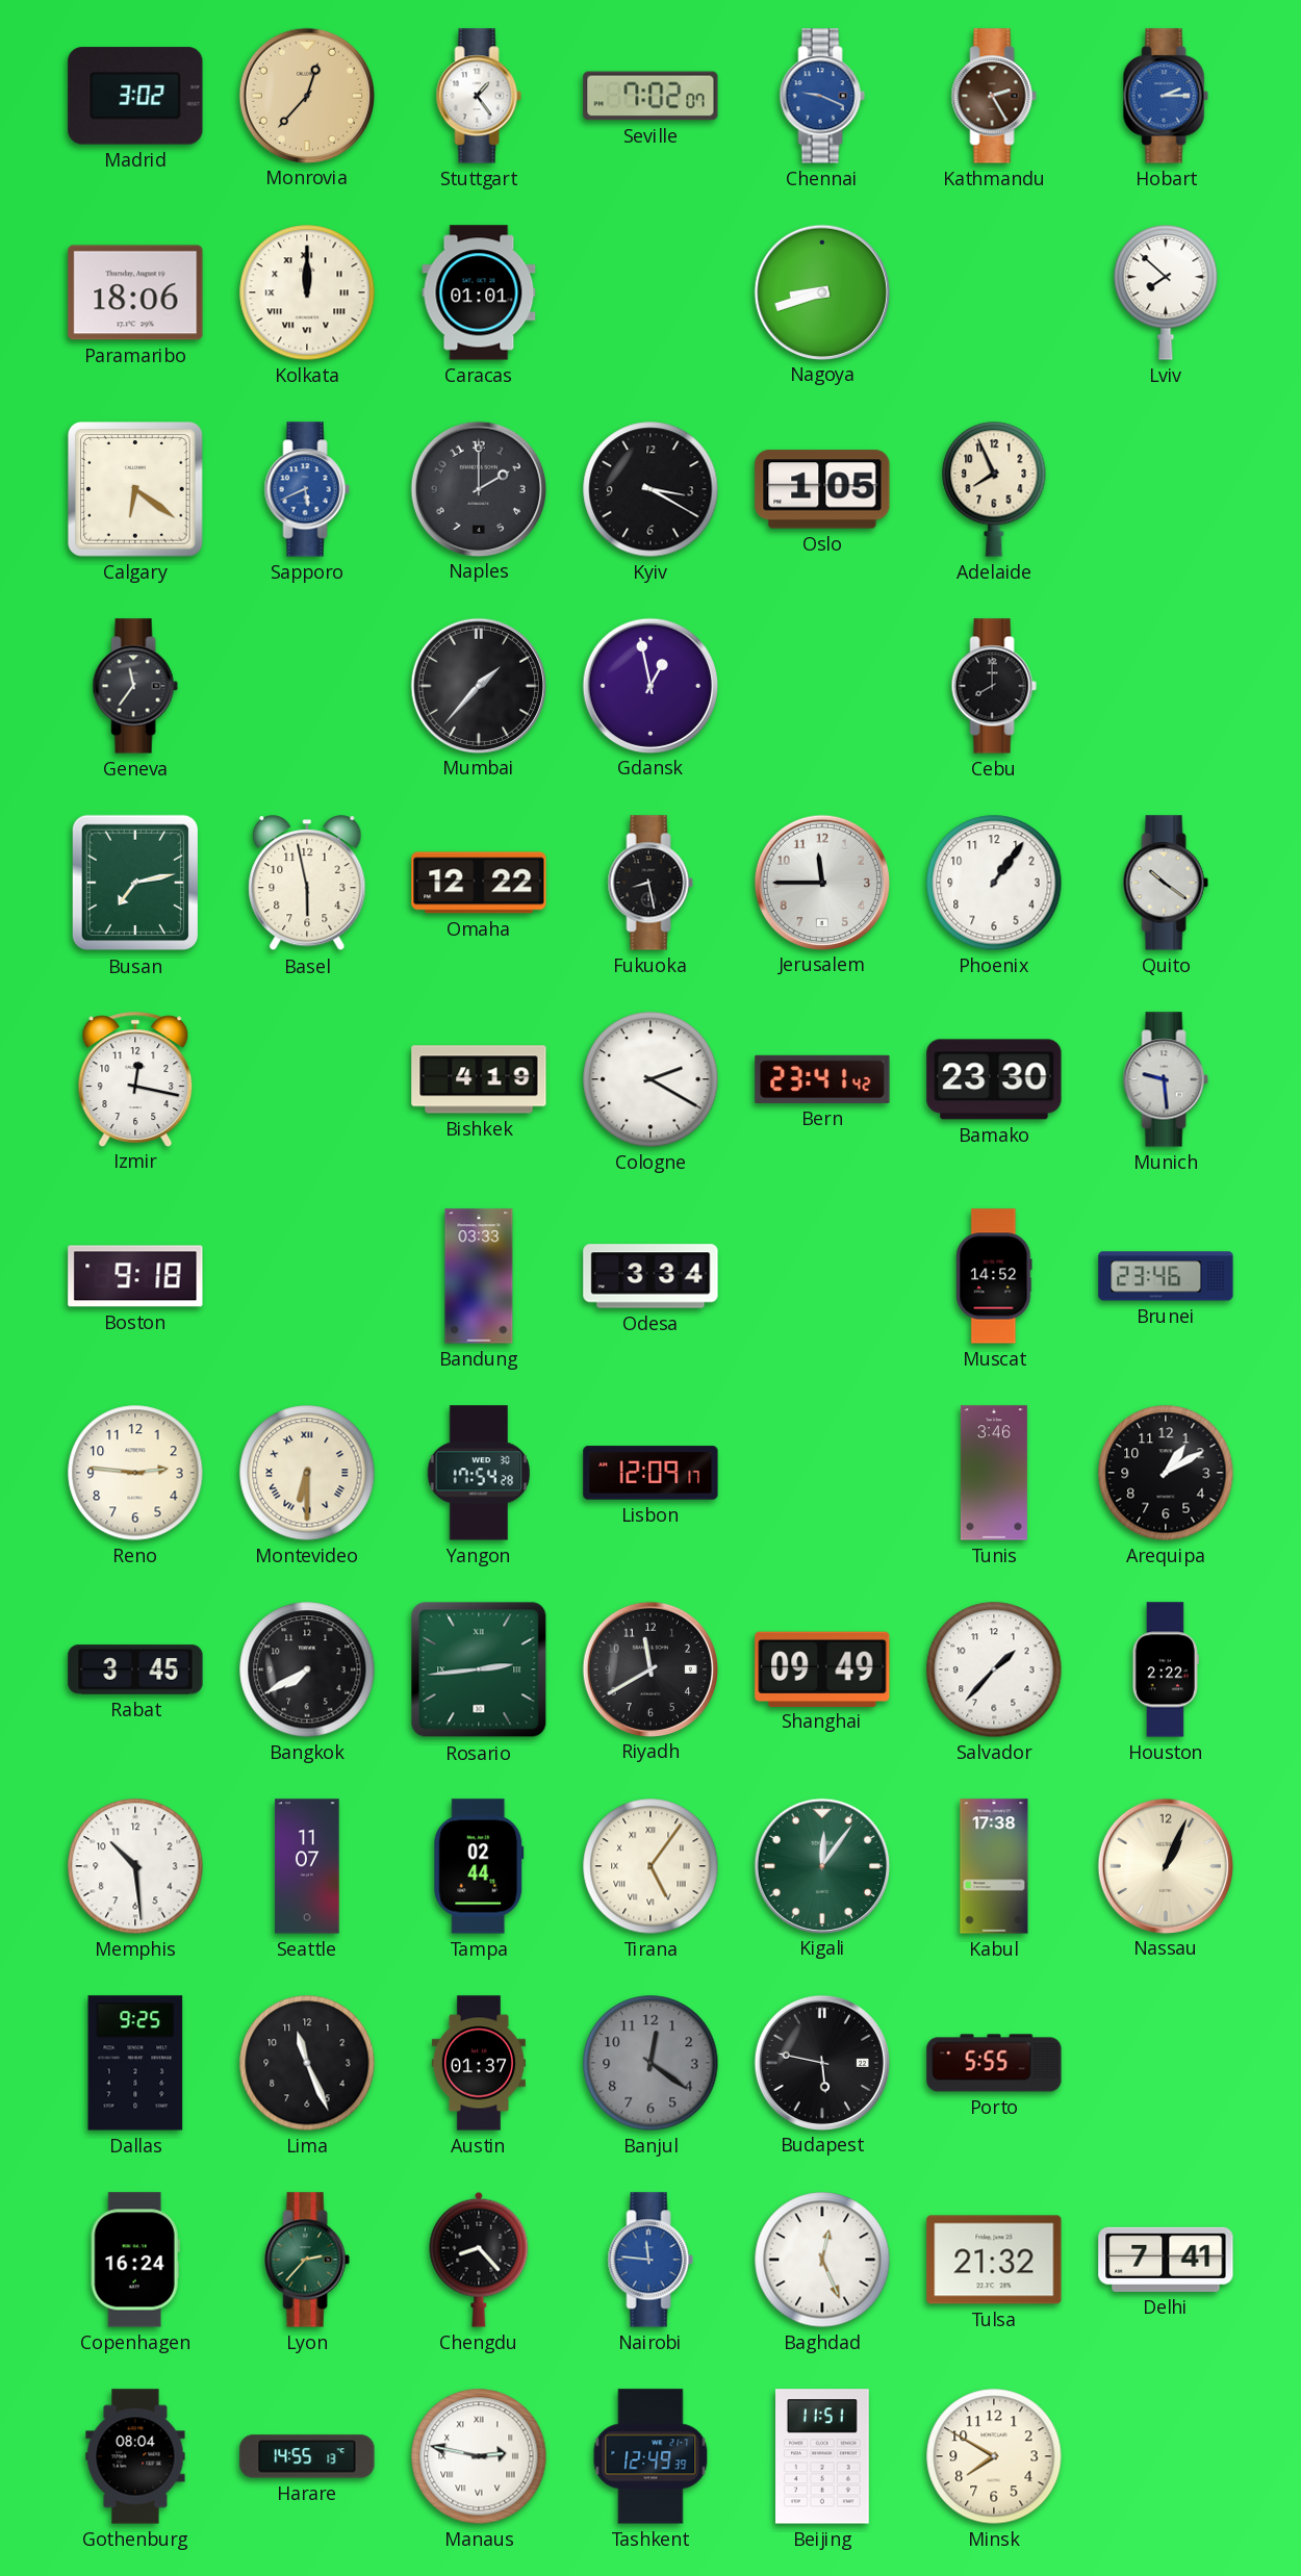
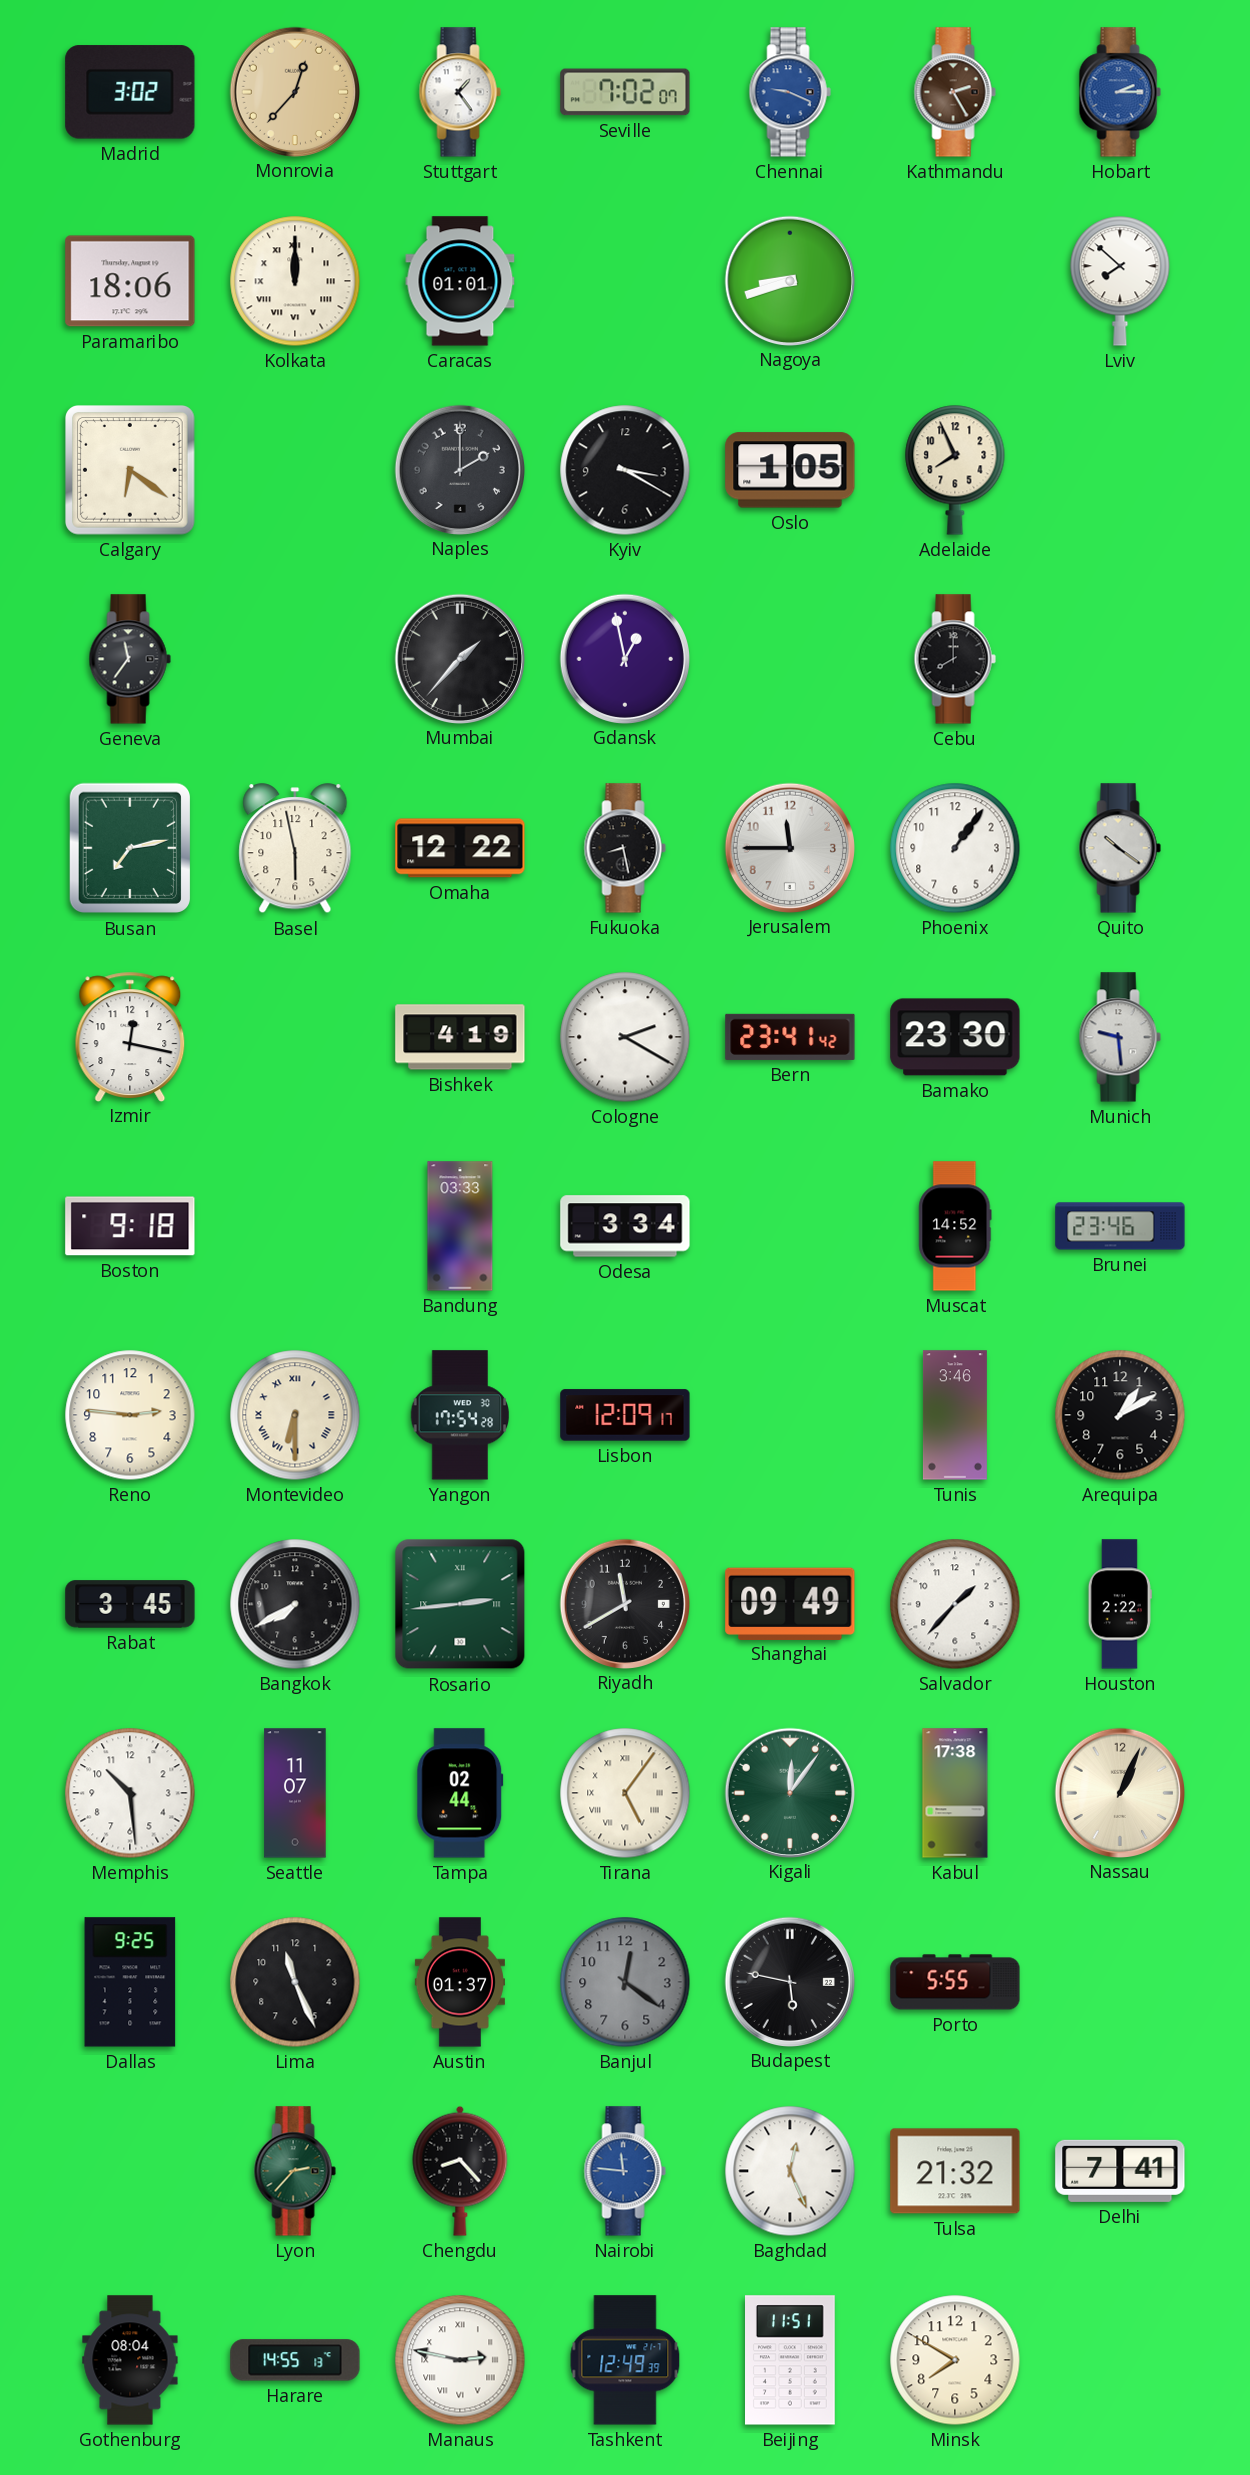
Sapporo: 5:41 -> none (307, 489)
Copenhagen: 16:24 -> none (135, 2260)
